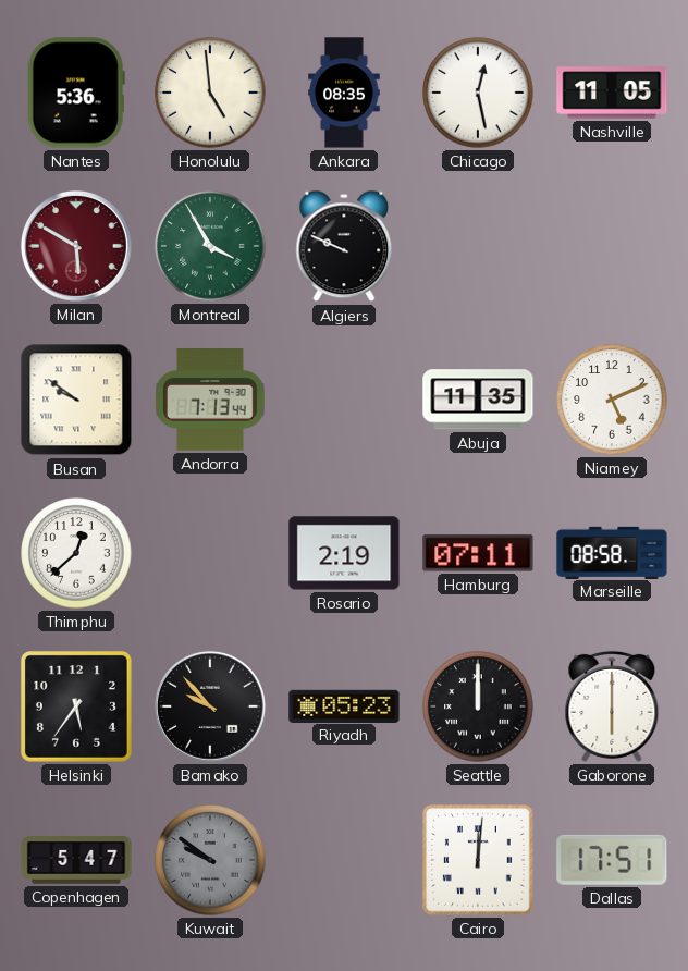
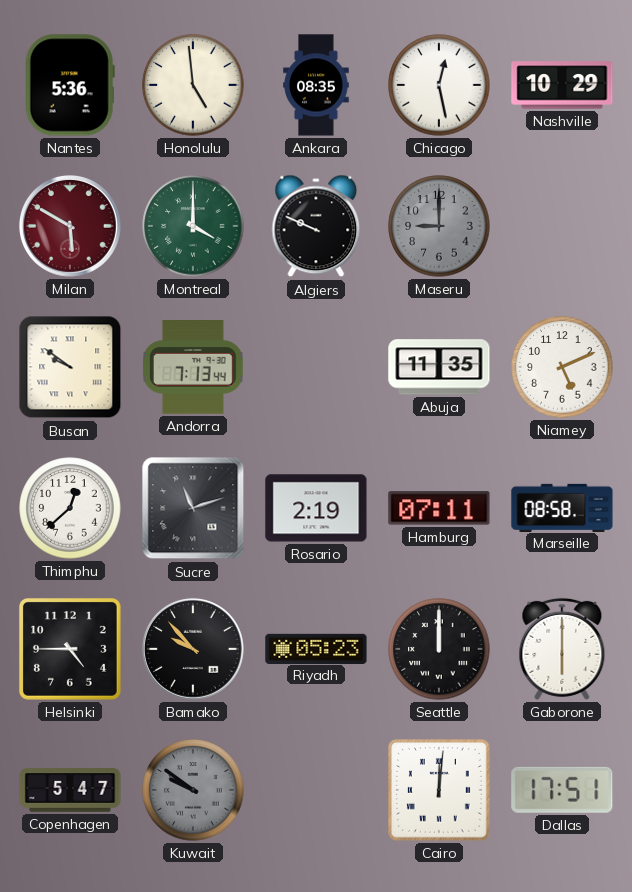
Nashville: 11:05 -> 10:29 (562, 85)
Montreal: 3:55 -> 4:00 (193, 226)
Maseru: none -> 9:00 (439, 226)
Sucre: none -> 11:12 (193, 508)
Helsinki: 5:36 -> 4:45 (70, 649)
